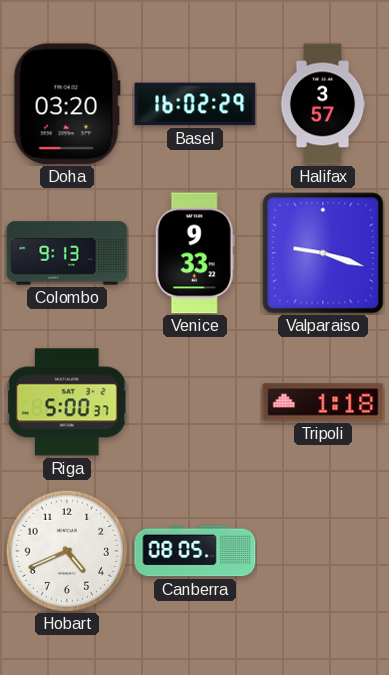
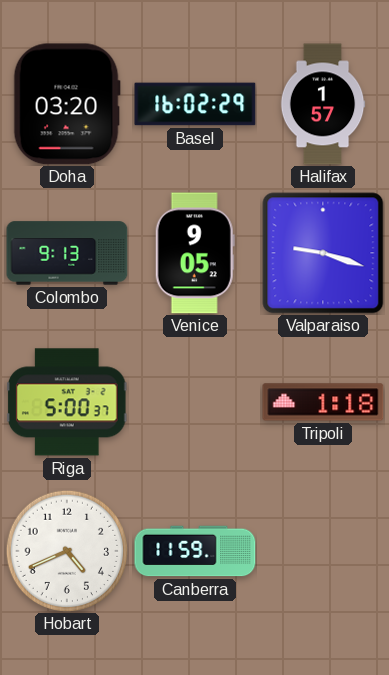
Halifax: 3:57 -> 1:57 (323, 104)
Venice: 9:33 -> 9:05 (195, 253)
Canberra: 08:05 -> 11:59 (195, 551)
